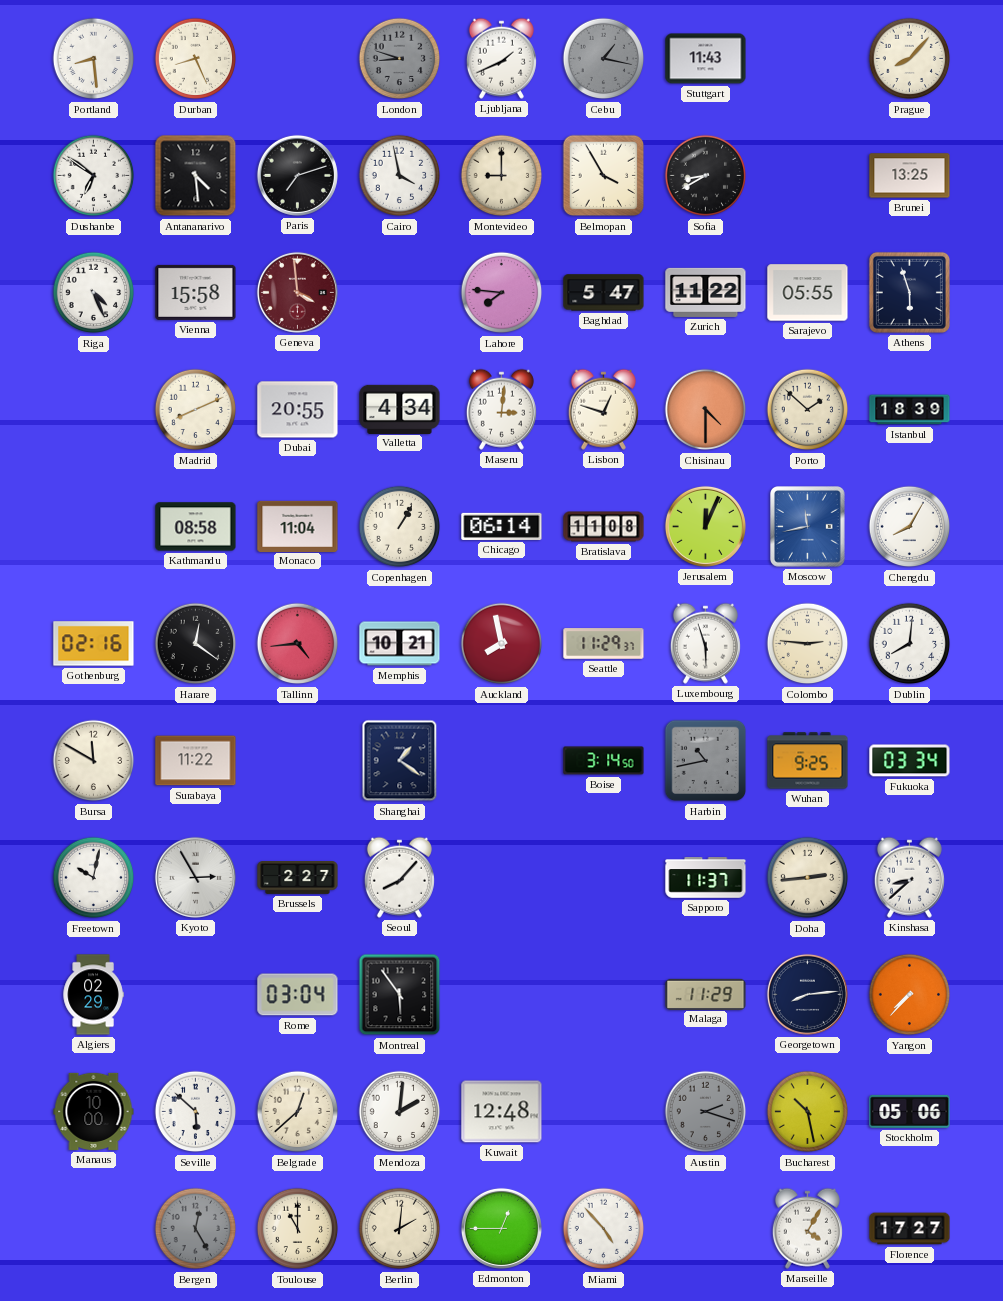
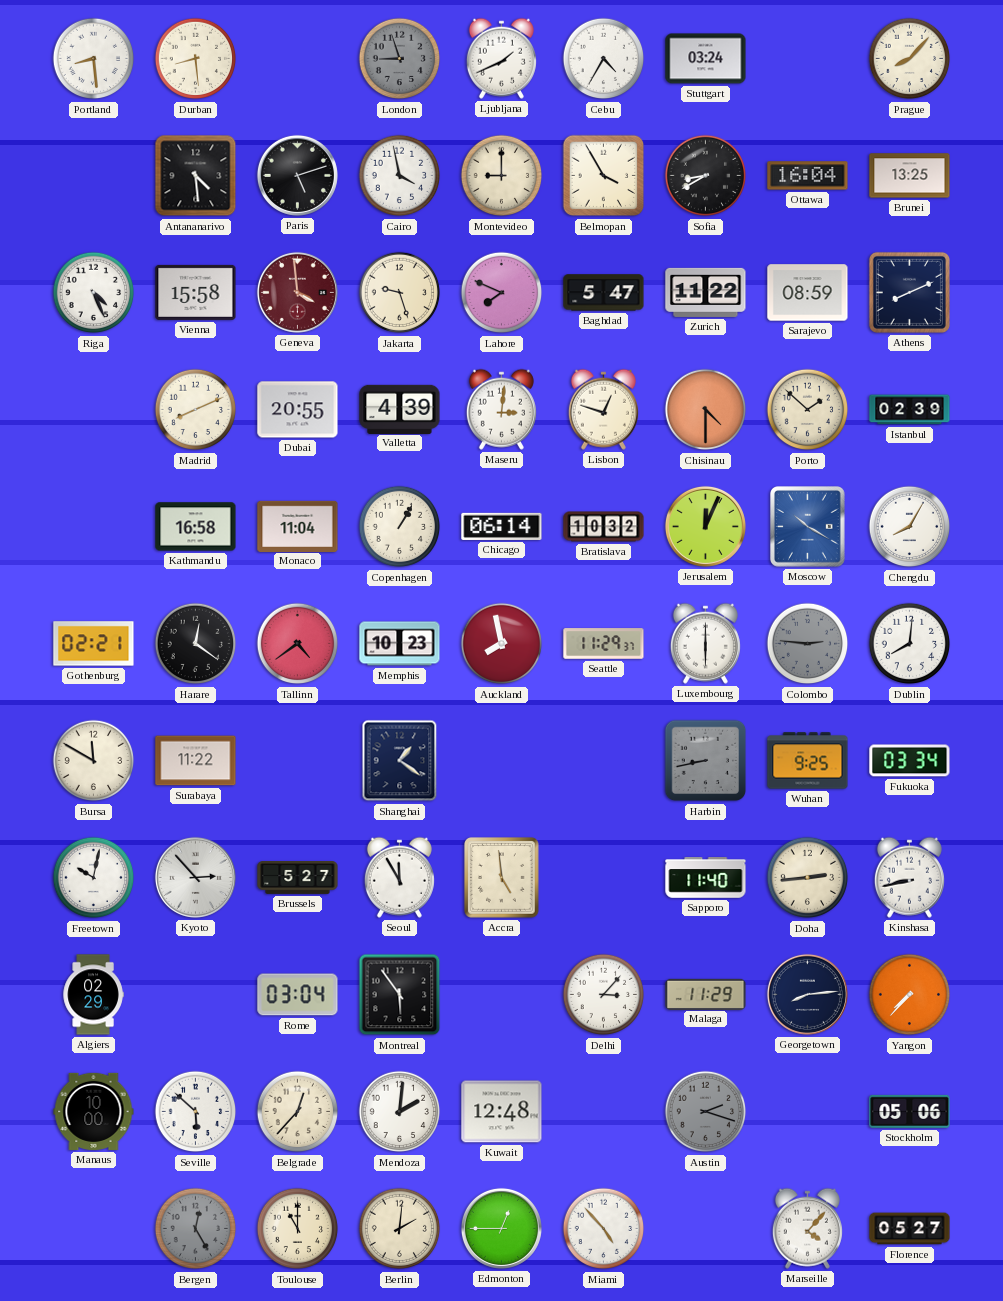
Durban: 8:26 -> 8:29 (196, 59)
London: 8:48 -> 8:57 (400, 59)
Cebu: 1:17 -> 4:35 (604, 59)
Cebu dial: grey -> white (604, 59)
Stuttgart: 11:43 -> 03:24 (706, 59)
Dushanbe: 6:51 -> none (94, 176)
Paris: 7:12 -> 5:12 (297, 175)
Ottawa: none -> 16:04 (808, 176)
Jakarta: none -> 9:27 (400, 293)
Lahore: 7:46 -> 7:49 (502, 293)
Sarajevo: 05:55 -> 08:59 (808, 293)
Athens: 5:57 -> 8:11 (909, 292)
Valletta: 4:34 -> 4:39 (400, 409)
Istanbul: 18:39 -> 02:39 (910, 410)
Kathmandu: 08:58 -> 16:58 (196, 527)
Bratislava: 11:08 -> 10:32 (604, 527)
Moscow: 11:43 -> 10:20 (808, 527)
Gothenburg: 02:16 -> 02:21 (94, 644)
Tallinn: 4:44 -> 4:39 (298, 644)
Memphis: 10:21 -> 10:23 (400, 644)
Luxembourg: 5:57 -> 6:00 (705, 643)
Colombo dial: cream -> grey (808, 644)
Boise: 3:14 -> none (604, 761)
Harbin: 10:43 -> 8:43 (706, 761)
Kyoto: 2:55 -> 2:53 (195, 877)
Brussels: 2:27 -> 5:27 (298, 878)
Seoul: 8:07 -> 11:55 (399, 877)
Accra: none -> 4:59 (502, 878)
Sapporo: 11:37 -> 11:40 (706, 878)
Kinshasa: 8:38 -> 8:43 (909, 877)
Delhi: none -> 3:07 (604, 995)
Belgrade: 12:38 -> 12:37 (298, 1112)
Bucharest: 10:28 -> none (808, 1112)
Marseille: 4:05 -> 4:07 (807, 1228)
Florence: 17:27 -> 05:27 (910, 1229)
